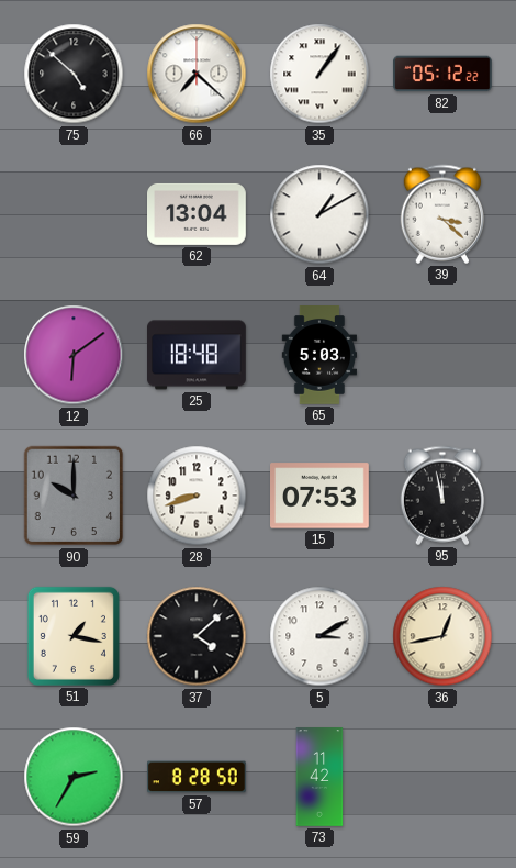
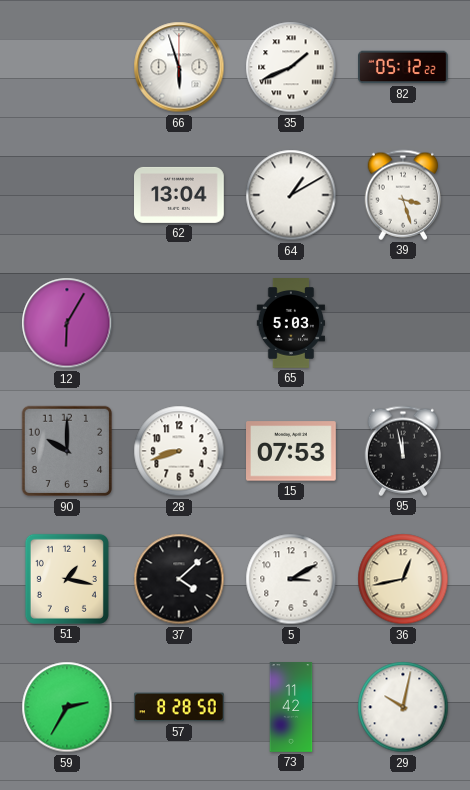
75: 4:52 -> none (74, 74)
66: 7:22 -> 5:57 (179, 67)
35: 1:06 -> 1:41 (291, 67)
39: 3:22 -> 3:27 (403, 195)
12: 6:09 -> 6:05 (67, 323)
25: 18:48 -> none (198, 355)
29: none -> 10:02 (403, 707)
